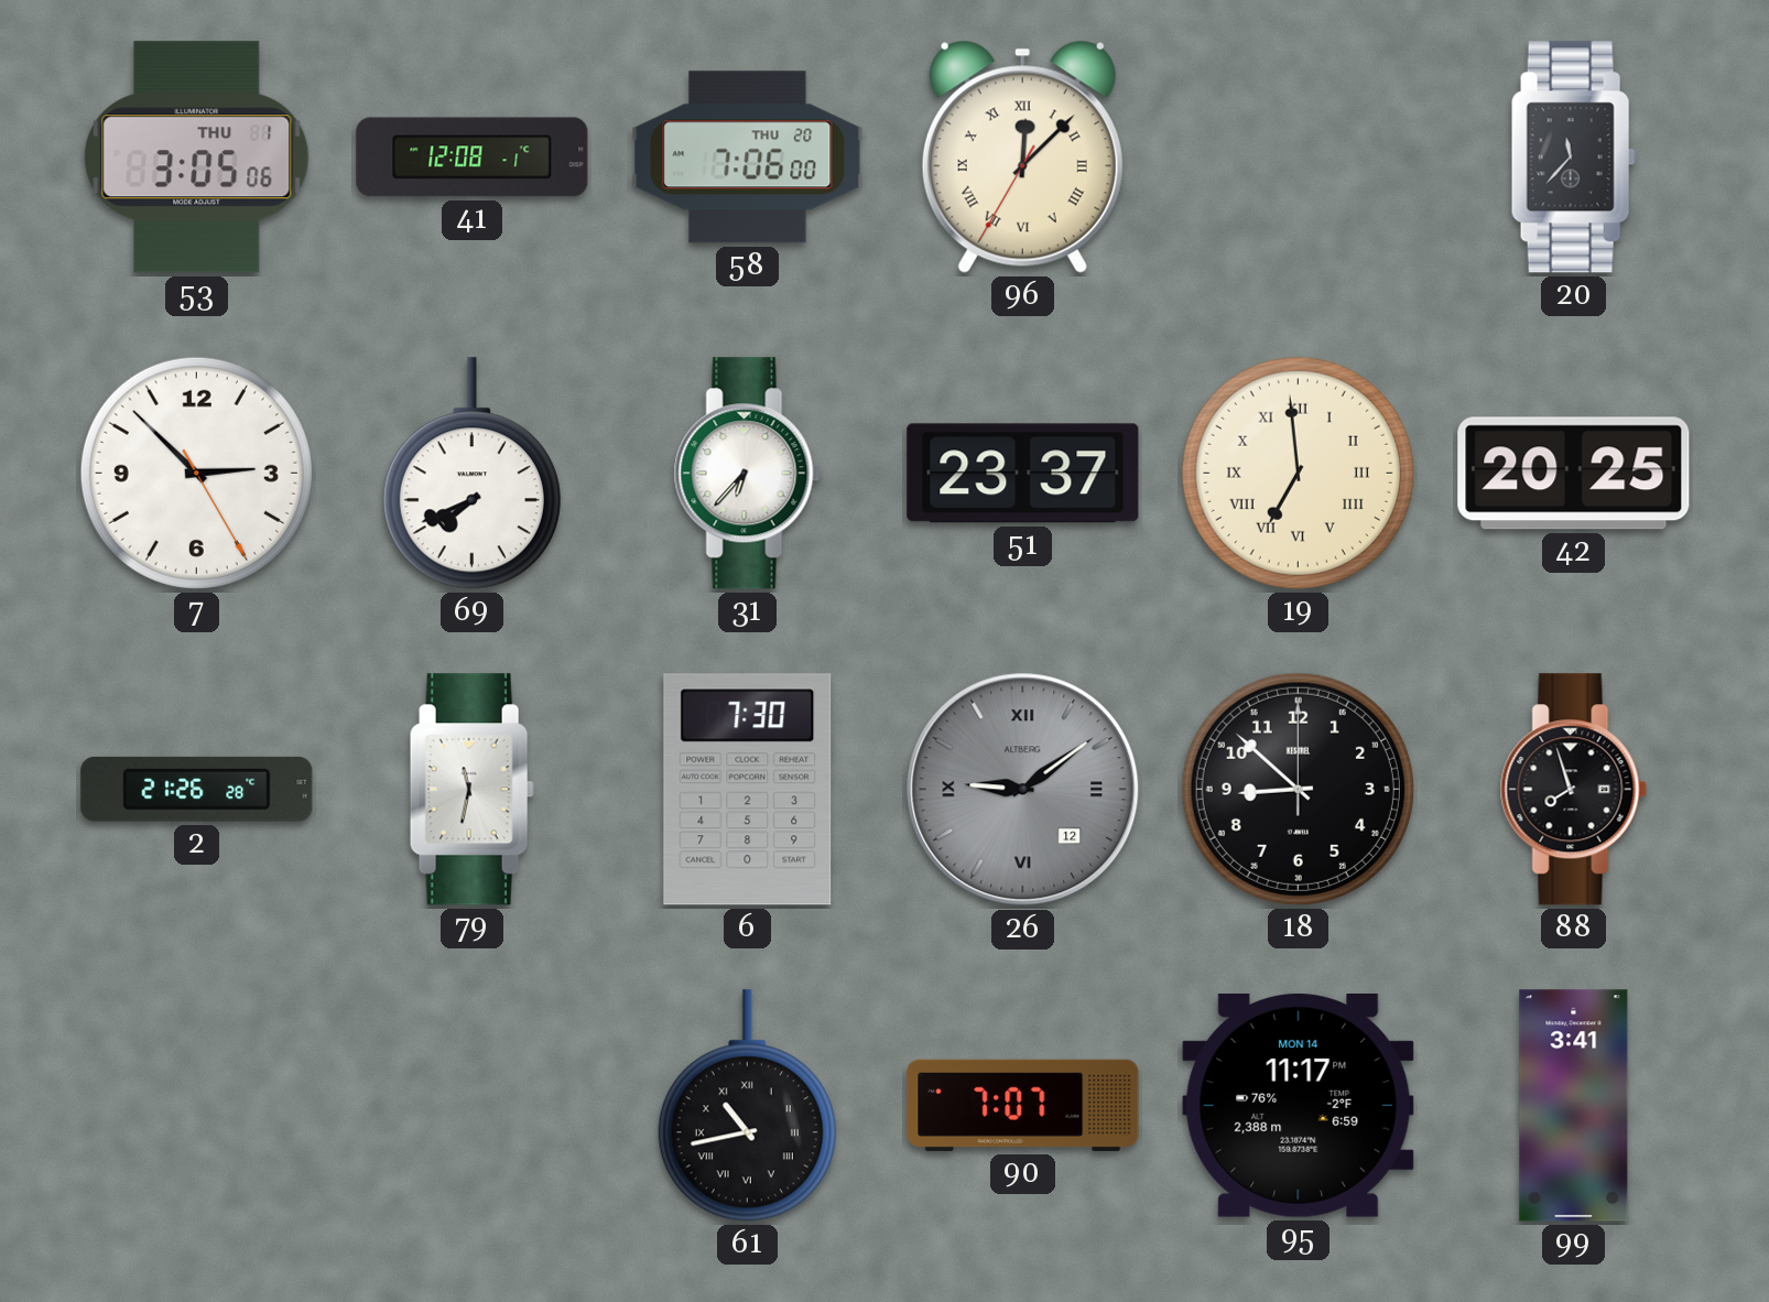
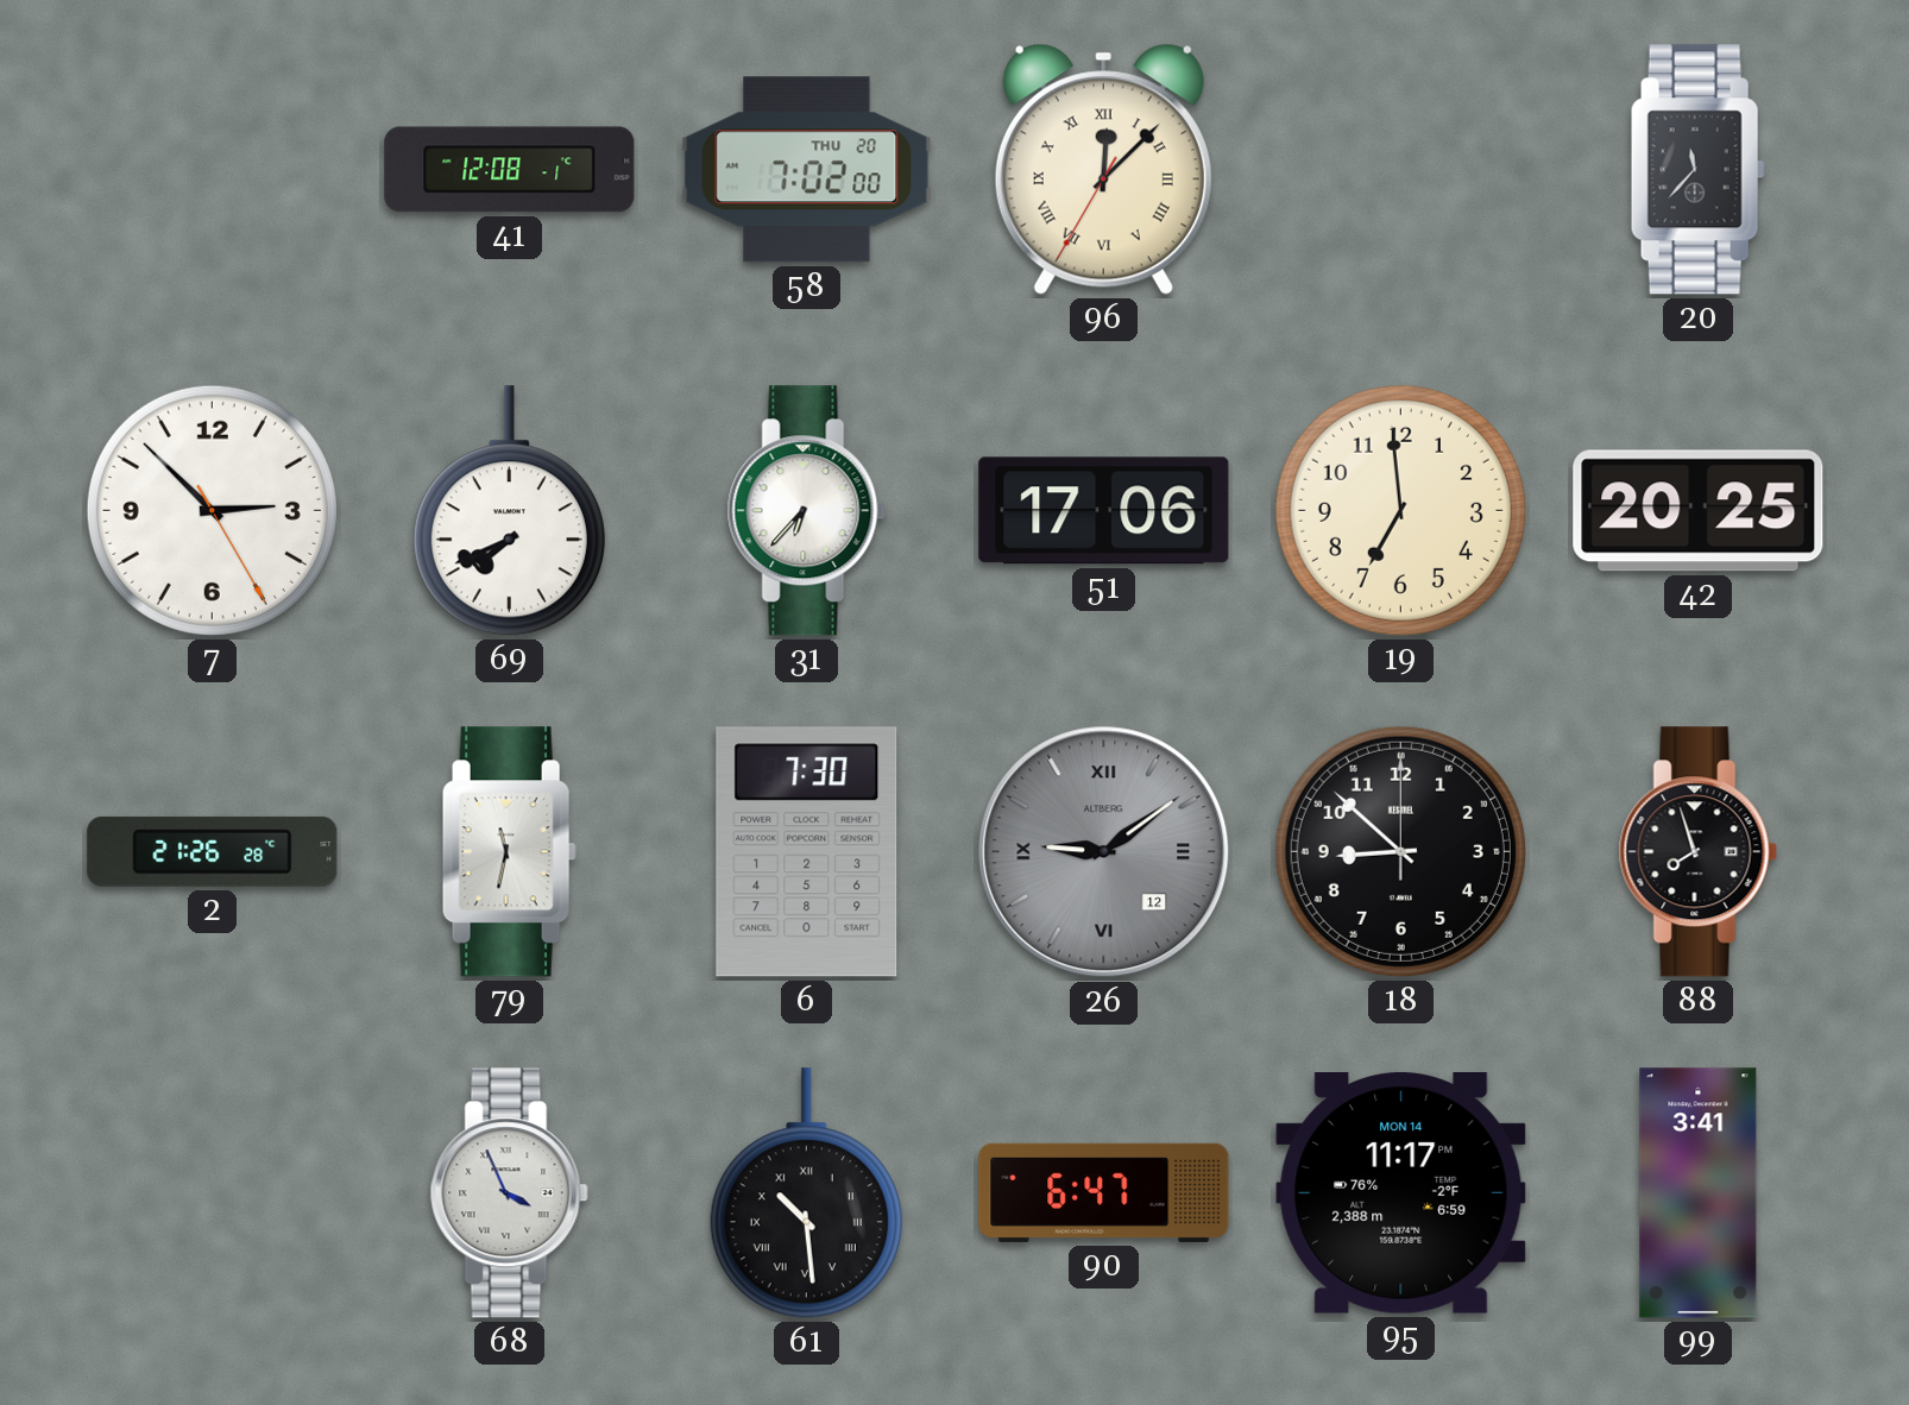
53: 3:05 -> none (197, 158)
58: 7:06 -> 7:02 (807, 170)
51: 23:37 -> 17:06 (1104, 511)
19 numerals: Roman -> Arabic (1400, 510)
68: none -> 3:56 (509, 1193)
61: 10:43 -> 10:29 (806, 1193)
90: 7:07 -> 6:47 (1104, 1192)
